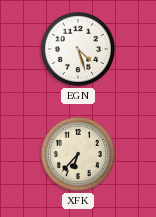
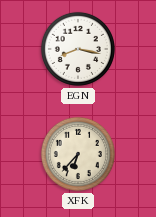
EGN: 4:27 -> 8:17 (78, 49)
